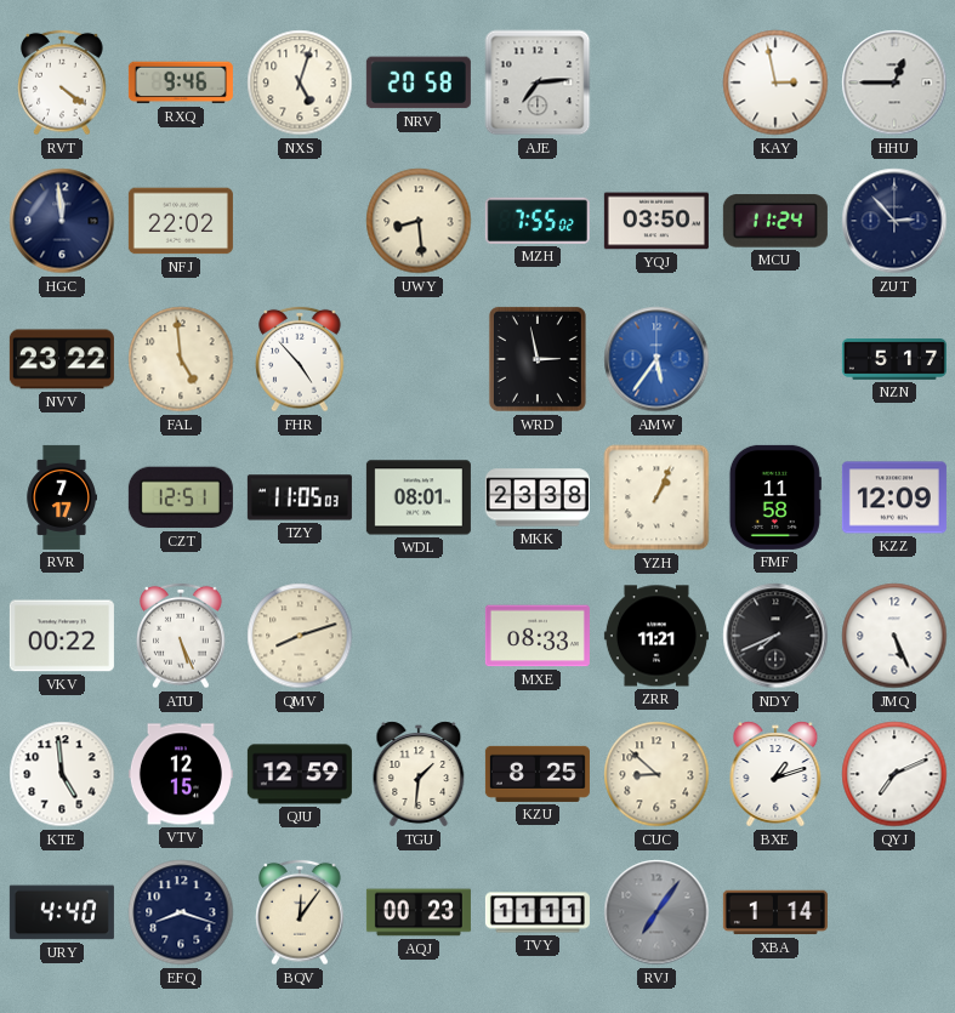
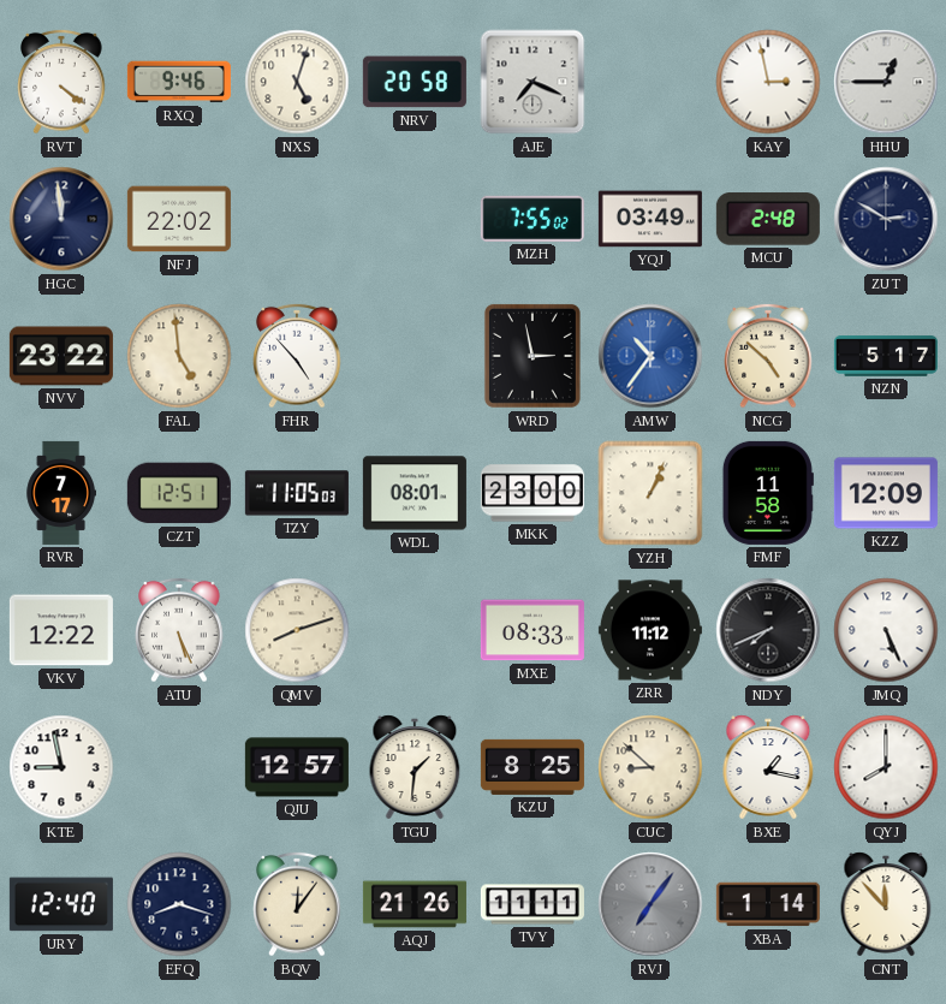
AJE: 7:14 -> 7:19 (533, 82)
UWY: 8:29 -> none (419, 221)
YQJ: 03:50 -> 03:49 (650, 219)
MCU: 11:24 -> 2:48 (768, 219)
ZUT: 2:53 -> 2:50 (886, 219)
AMW: 5:36 -> 10:36 (650, 356)
NCG: none -> 4:52 (768, 356)
MKK: 23:38 -> 23:00 (533, 493)
VKV: 00:22 -> 12:22 (61, 630)
ZRR: 11:21 -> 11:12 (650, 630)
KTE: 4:59 -> 8:58 (61, 767)
VTV: 12:15 -> none (181, 774)
QJU: 12:59 -> 12:57 (297, 767)
BXE: 1:12 -> 1:17 (768, 767)
QYJ: 7:11 -> 8:00 (886, 767)
URY: 4:40 -> 12:40 (61, 904)
AQJ: 00:23 -> 21:26 (415, 904)
CNT: none -> 11:53 (886, 904)
